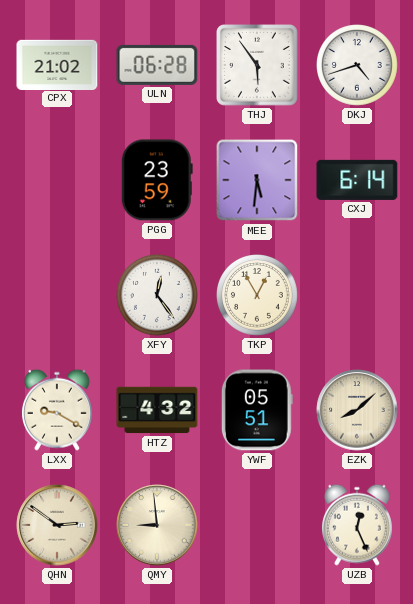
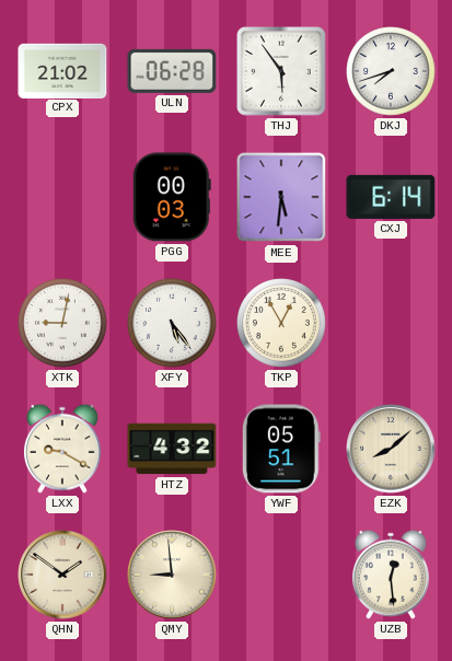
DKJ: 4:42 -> 7:42 (392, 72)
PGG: 23:59 -> 00:03 (172, 197)
XTK: none -> 9:02 (63, 324)
XFY: 12:24 -> 5:24 (173, 324)
QHN: 2:51 -> 1:51 (62, 575)
UZB: 12:26 -> 12:29 (391, 575)
